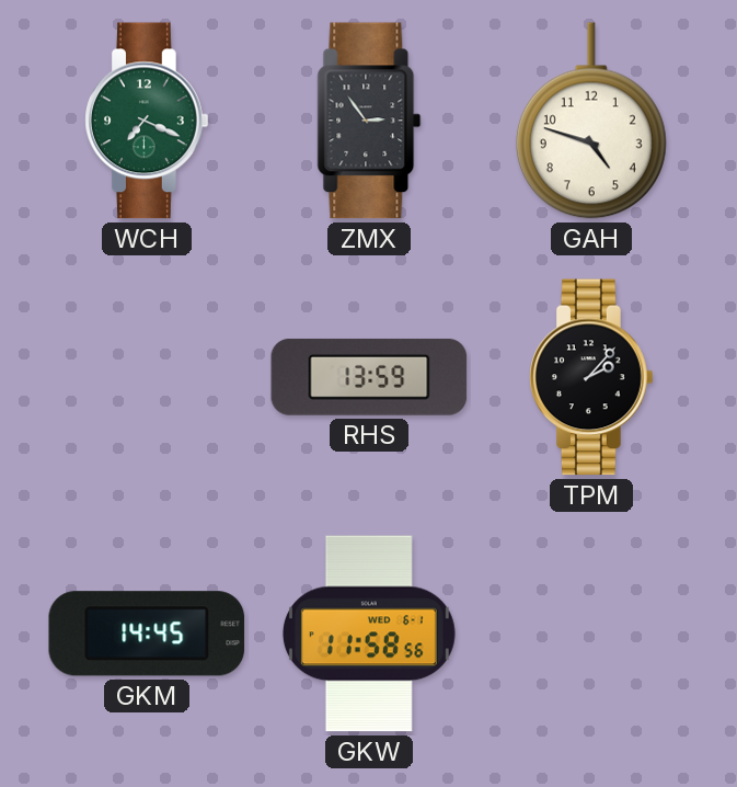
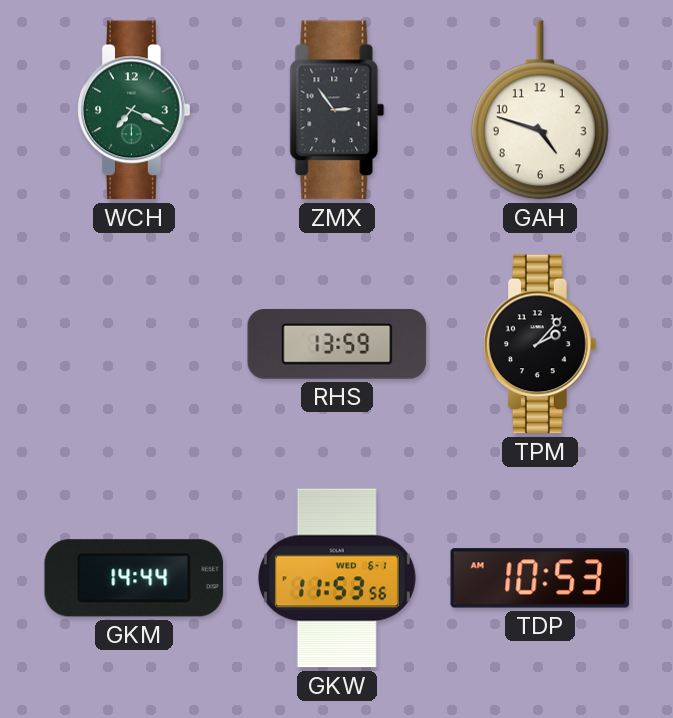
GKM: 14:45 -> 14:44 (134, 578)
GKW: 11:58 -> 11:53 (337, 578)
TDP: none -> 10:53 (540, 578)
